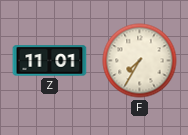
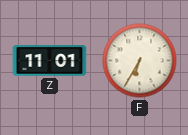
F: 7:35 -> 6:35 (140, 61)
